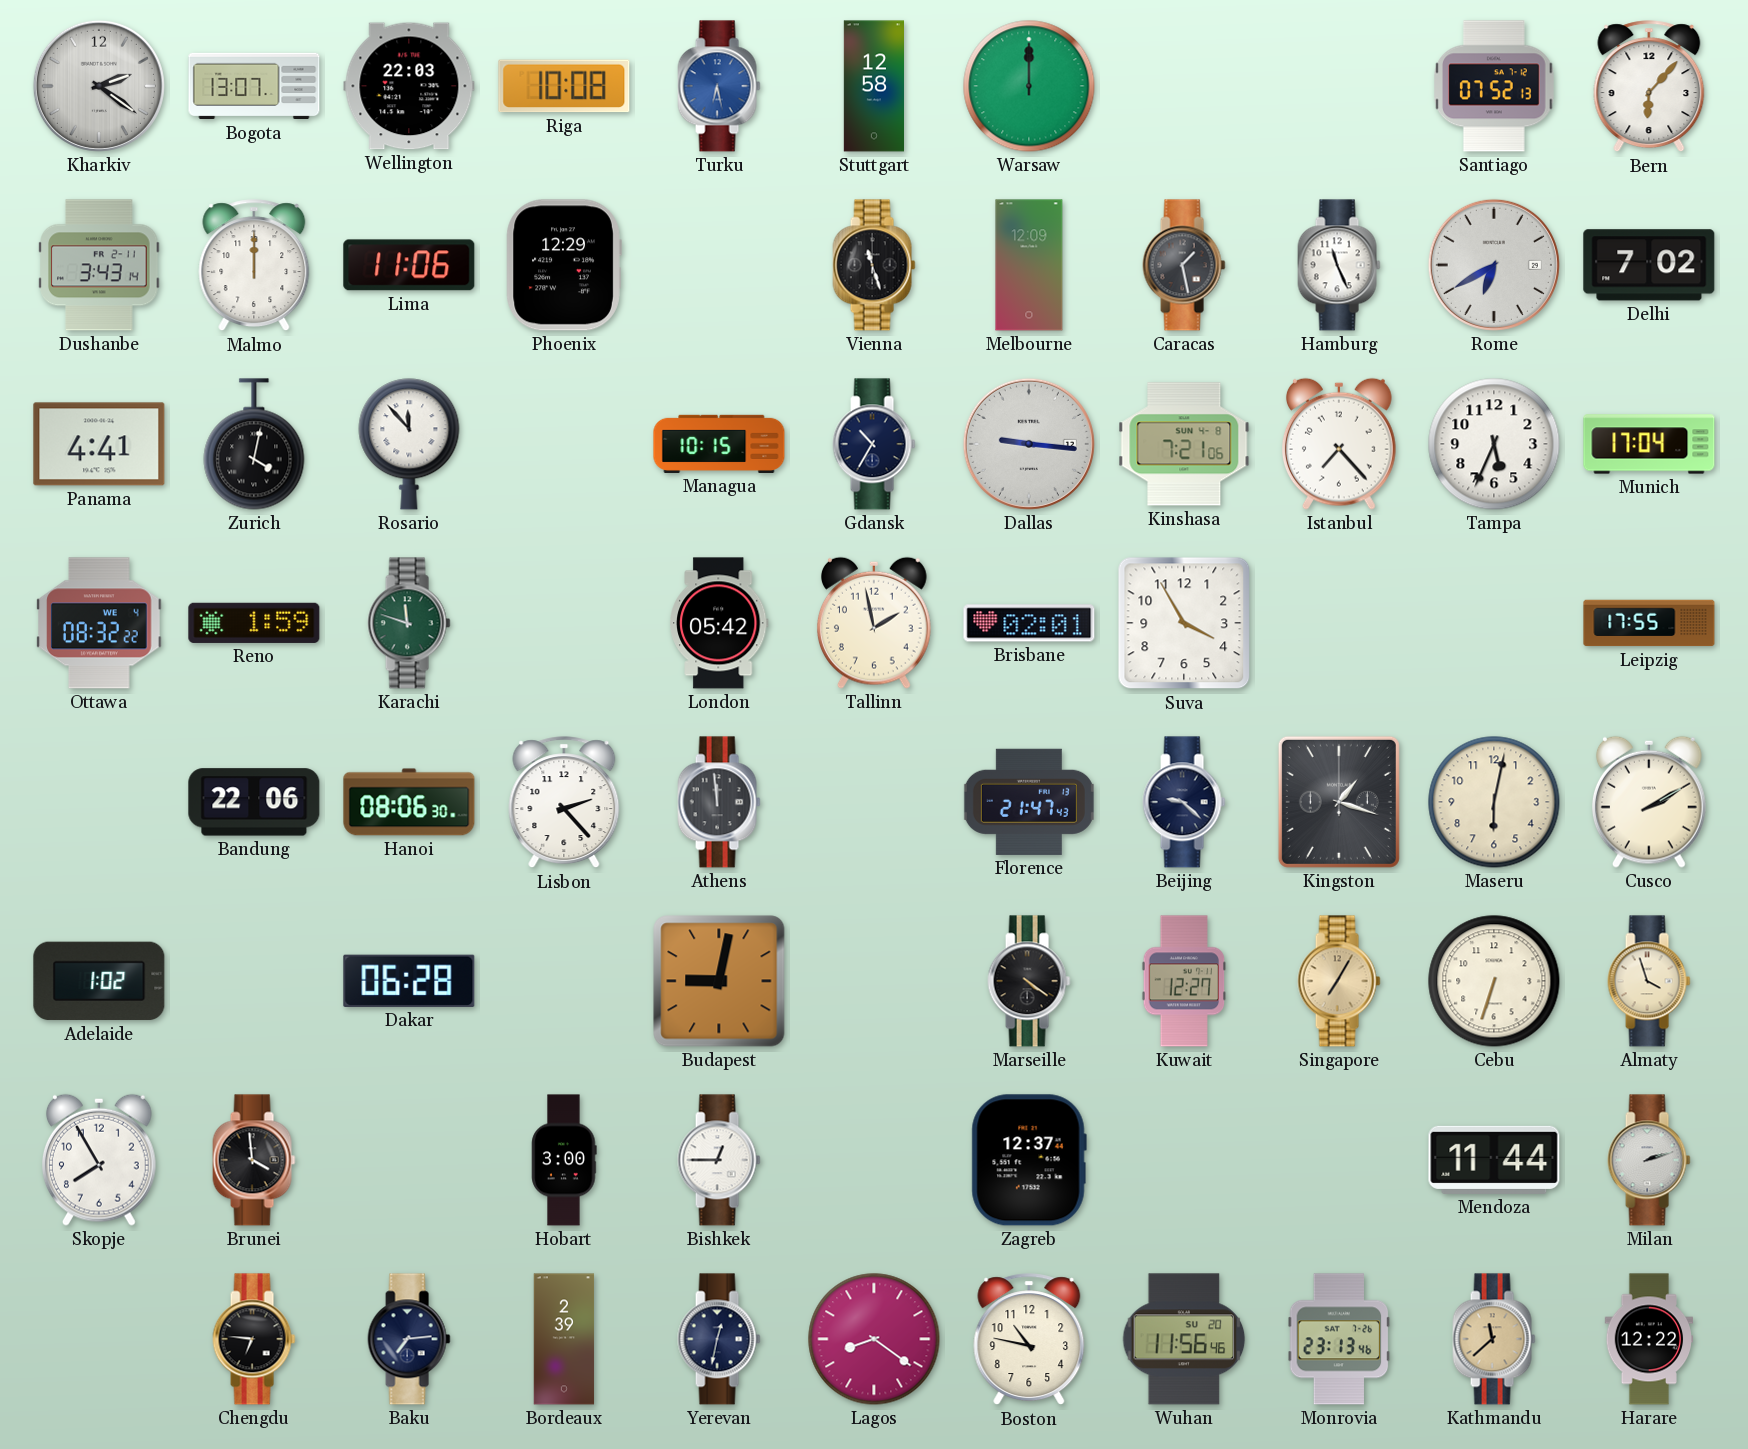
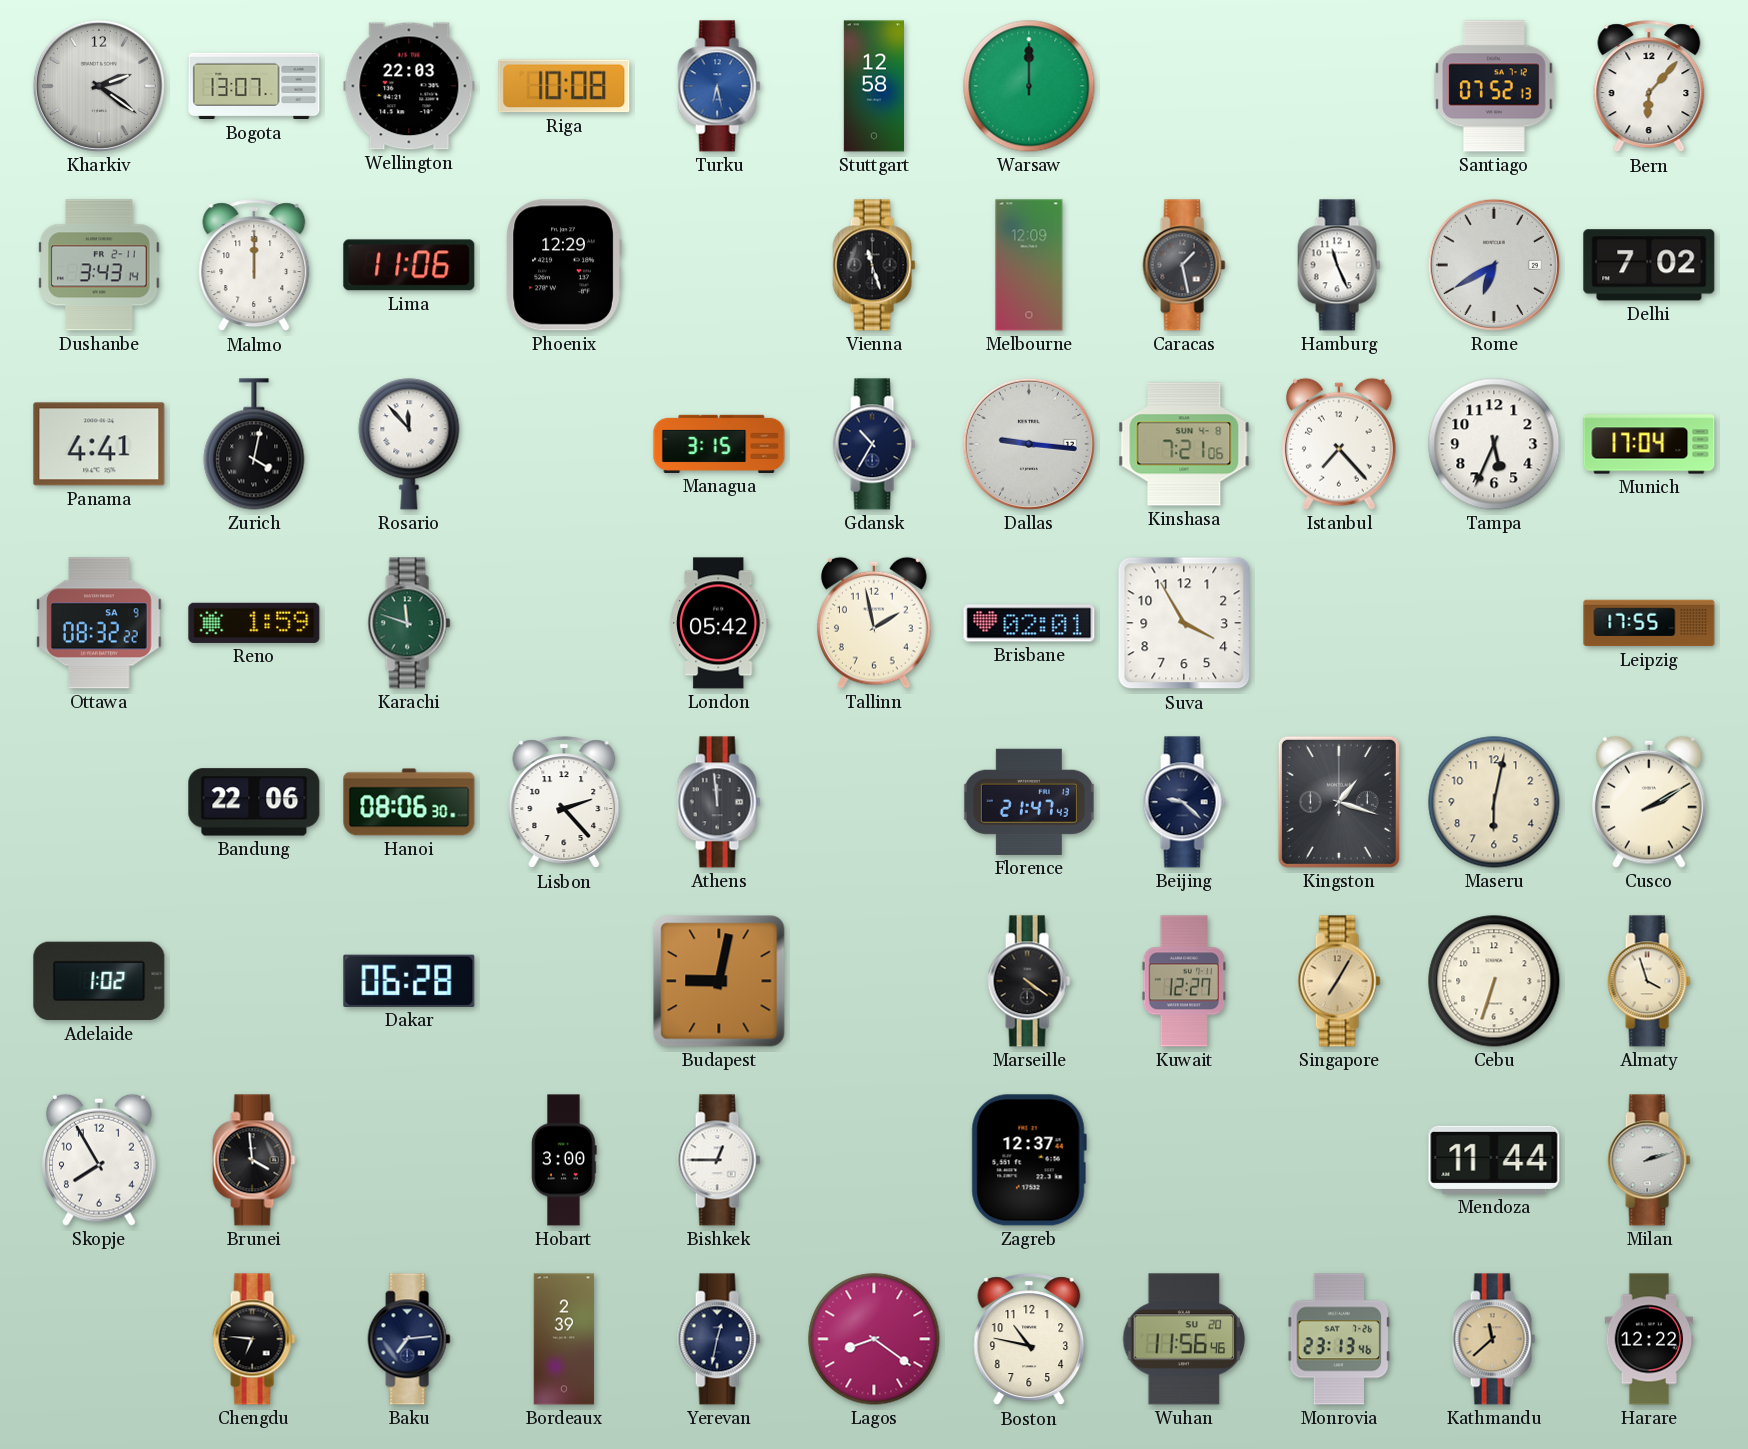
Managua: 10:15 -> 3:15 (719, 444)
Ottawa date: WE 4 -> SA 9 (99, 623)
